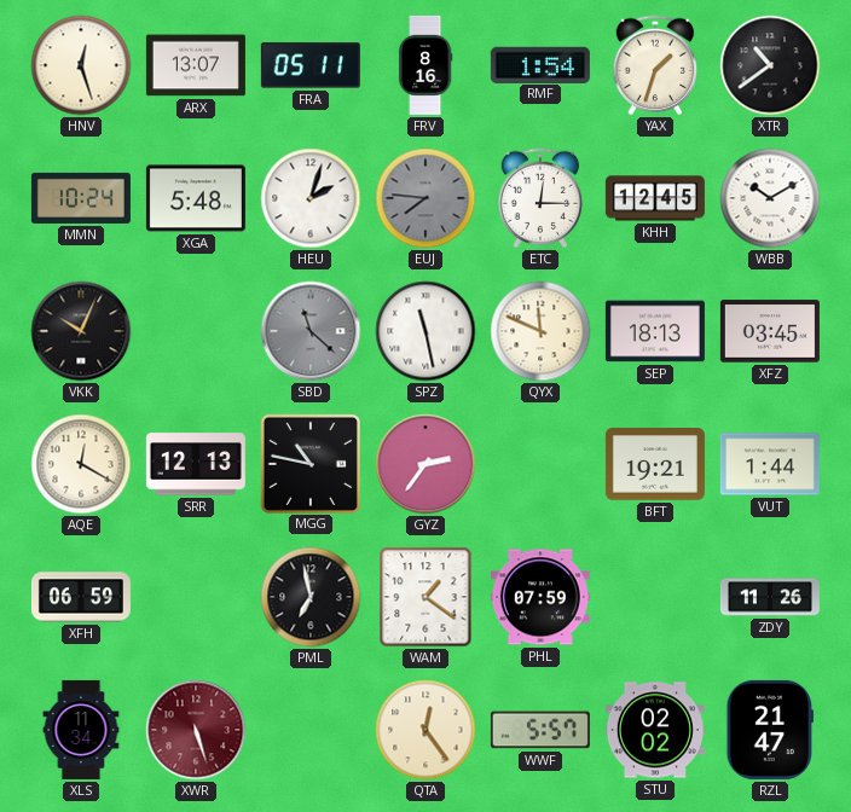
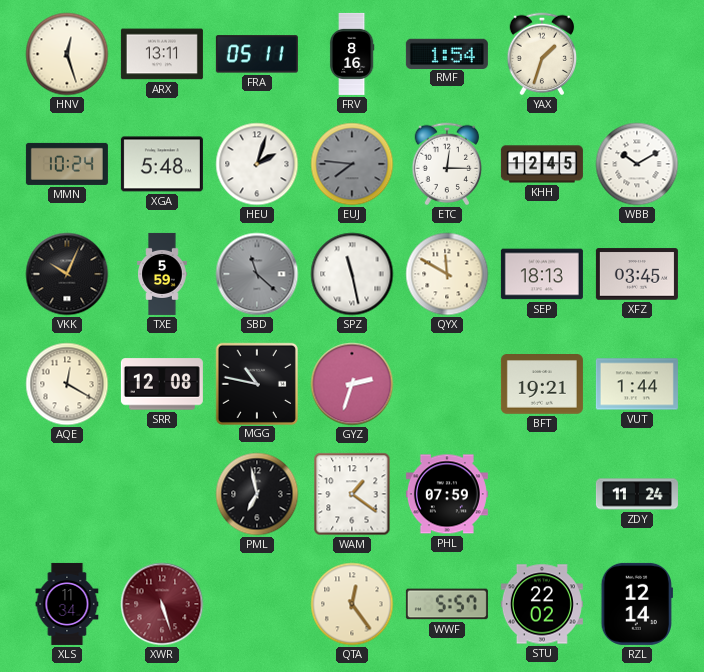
ARX: 13:07 -> 13:11 (162, 54)
XTR: 10:39 -> none (770, 65)
TXE: none -> 5:59 (162, 274)
QYX: 11:49 -> 11:50 (447, 274)
SRR: 12:13 -> 12:08 (162, 384)
GYZ: 2:36 -> 2:33 (352, 384)
XFH: 06:59 -> none (81, 597)
ZDY: 11:26 -> 11:24 (637, 494)
STU: 02:02 -> 22:02 (542, 604)
RZL: 21:47 -> 12:14 (637, 604)
